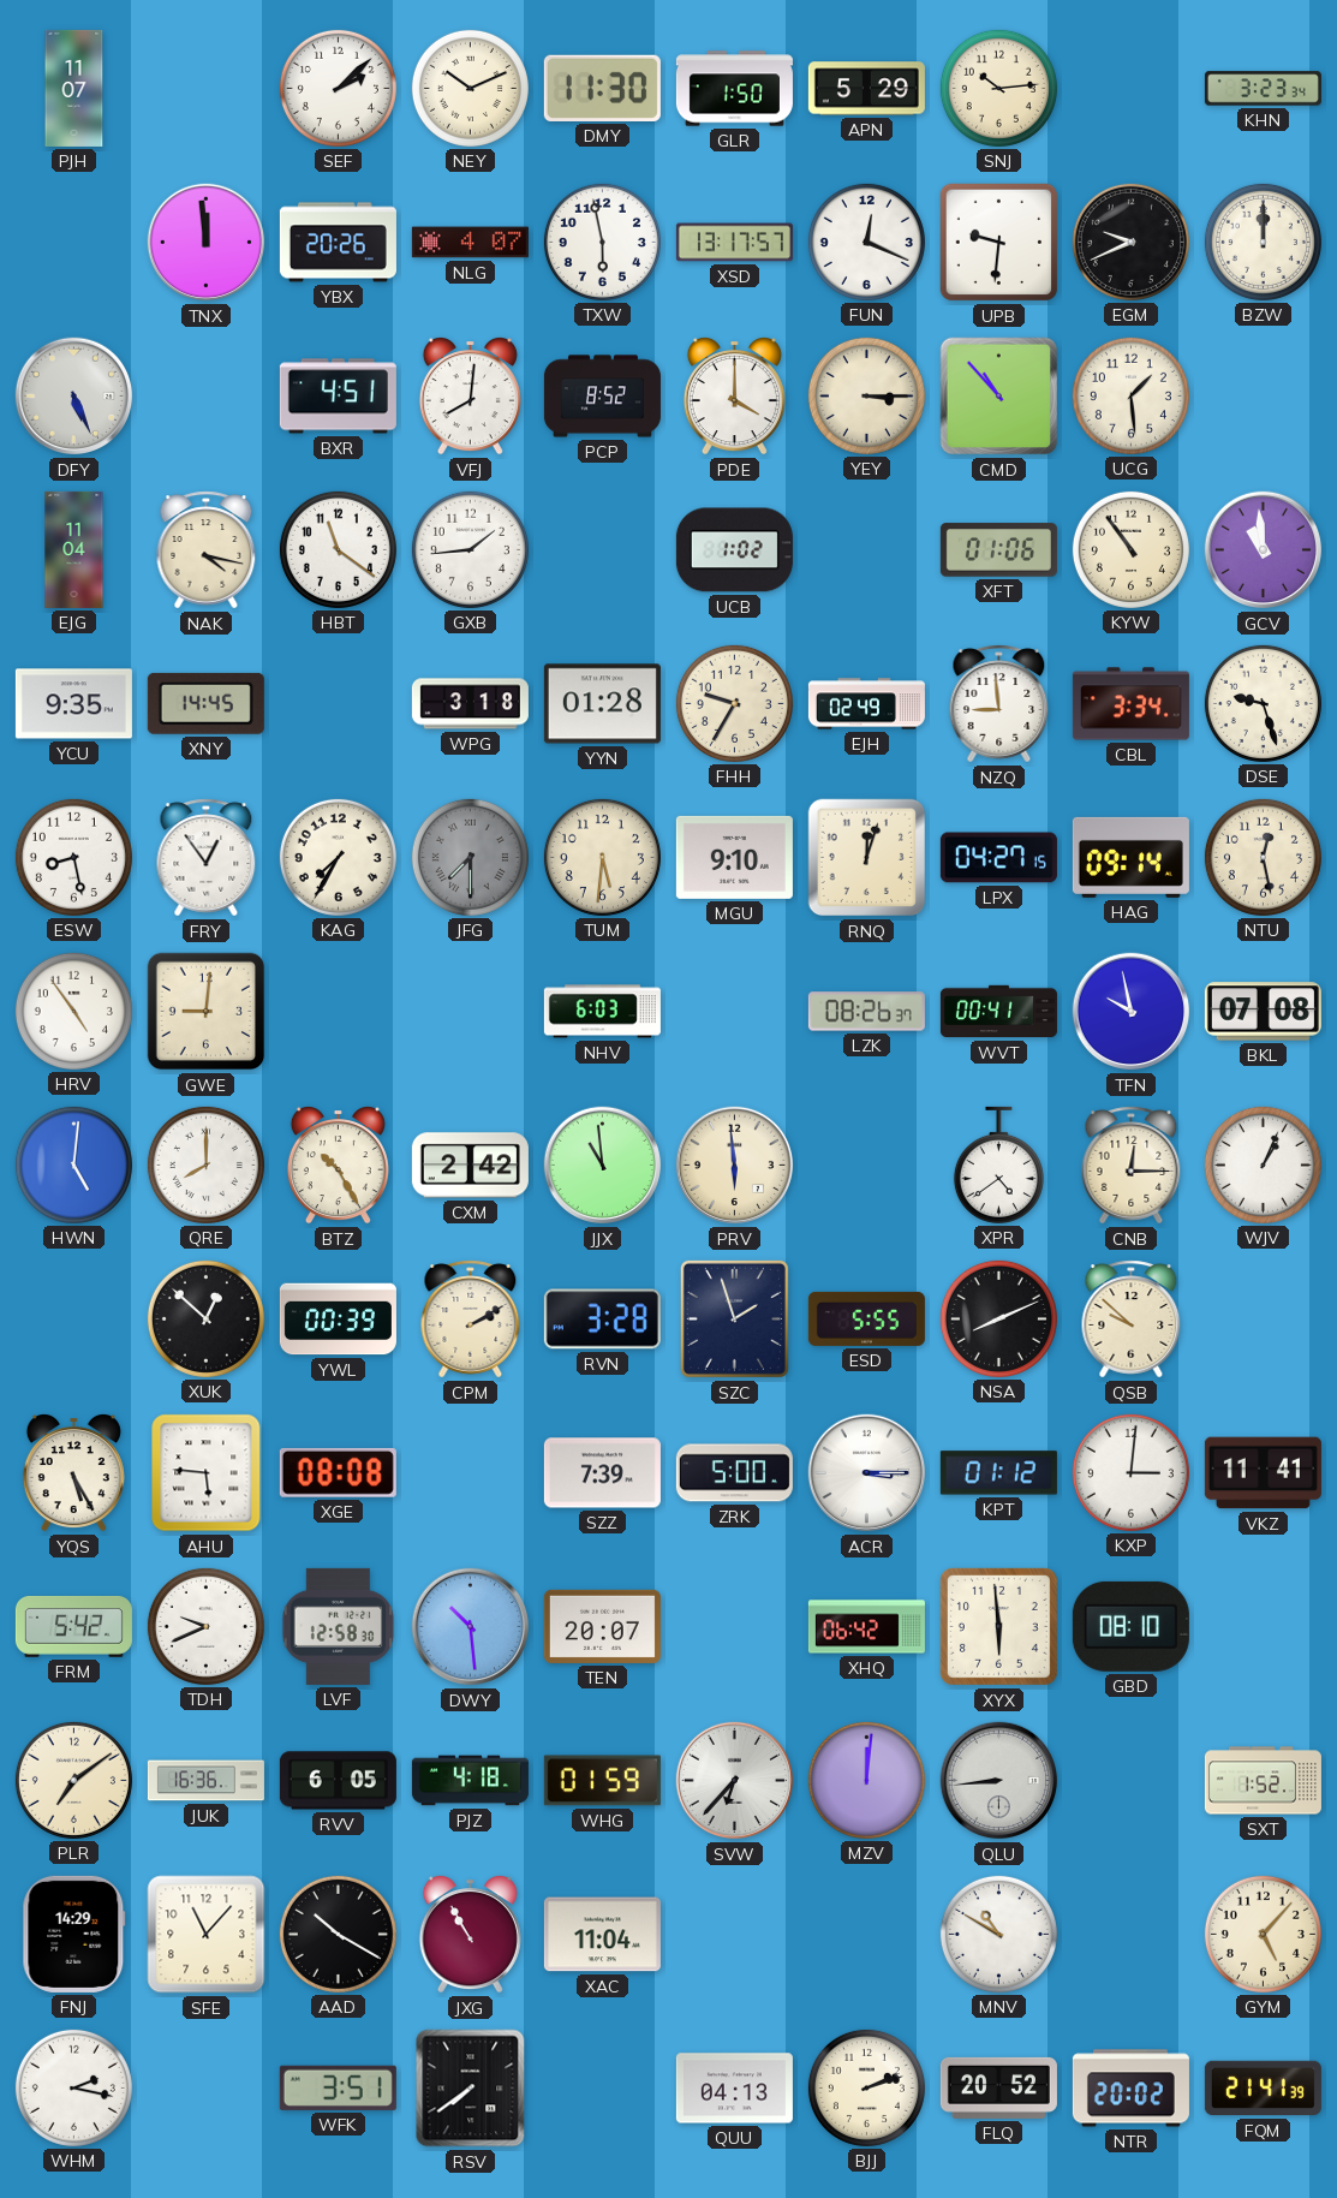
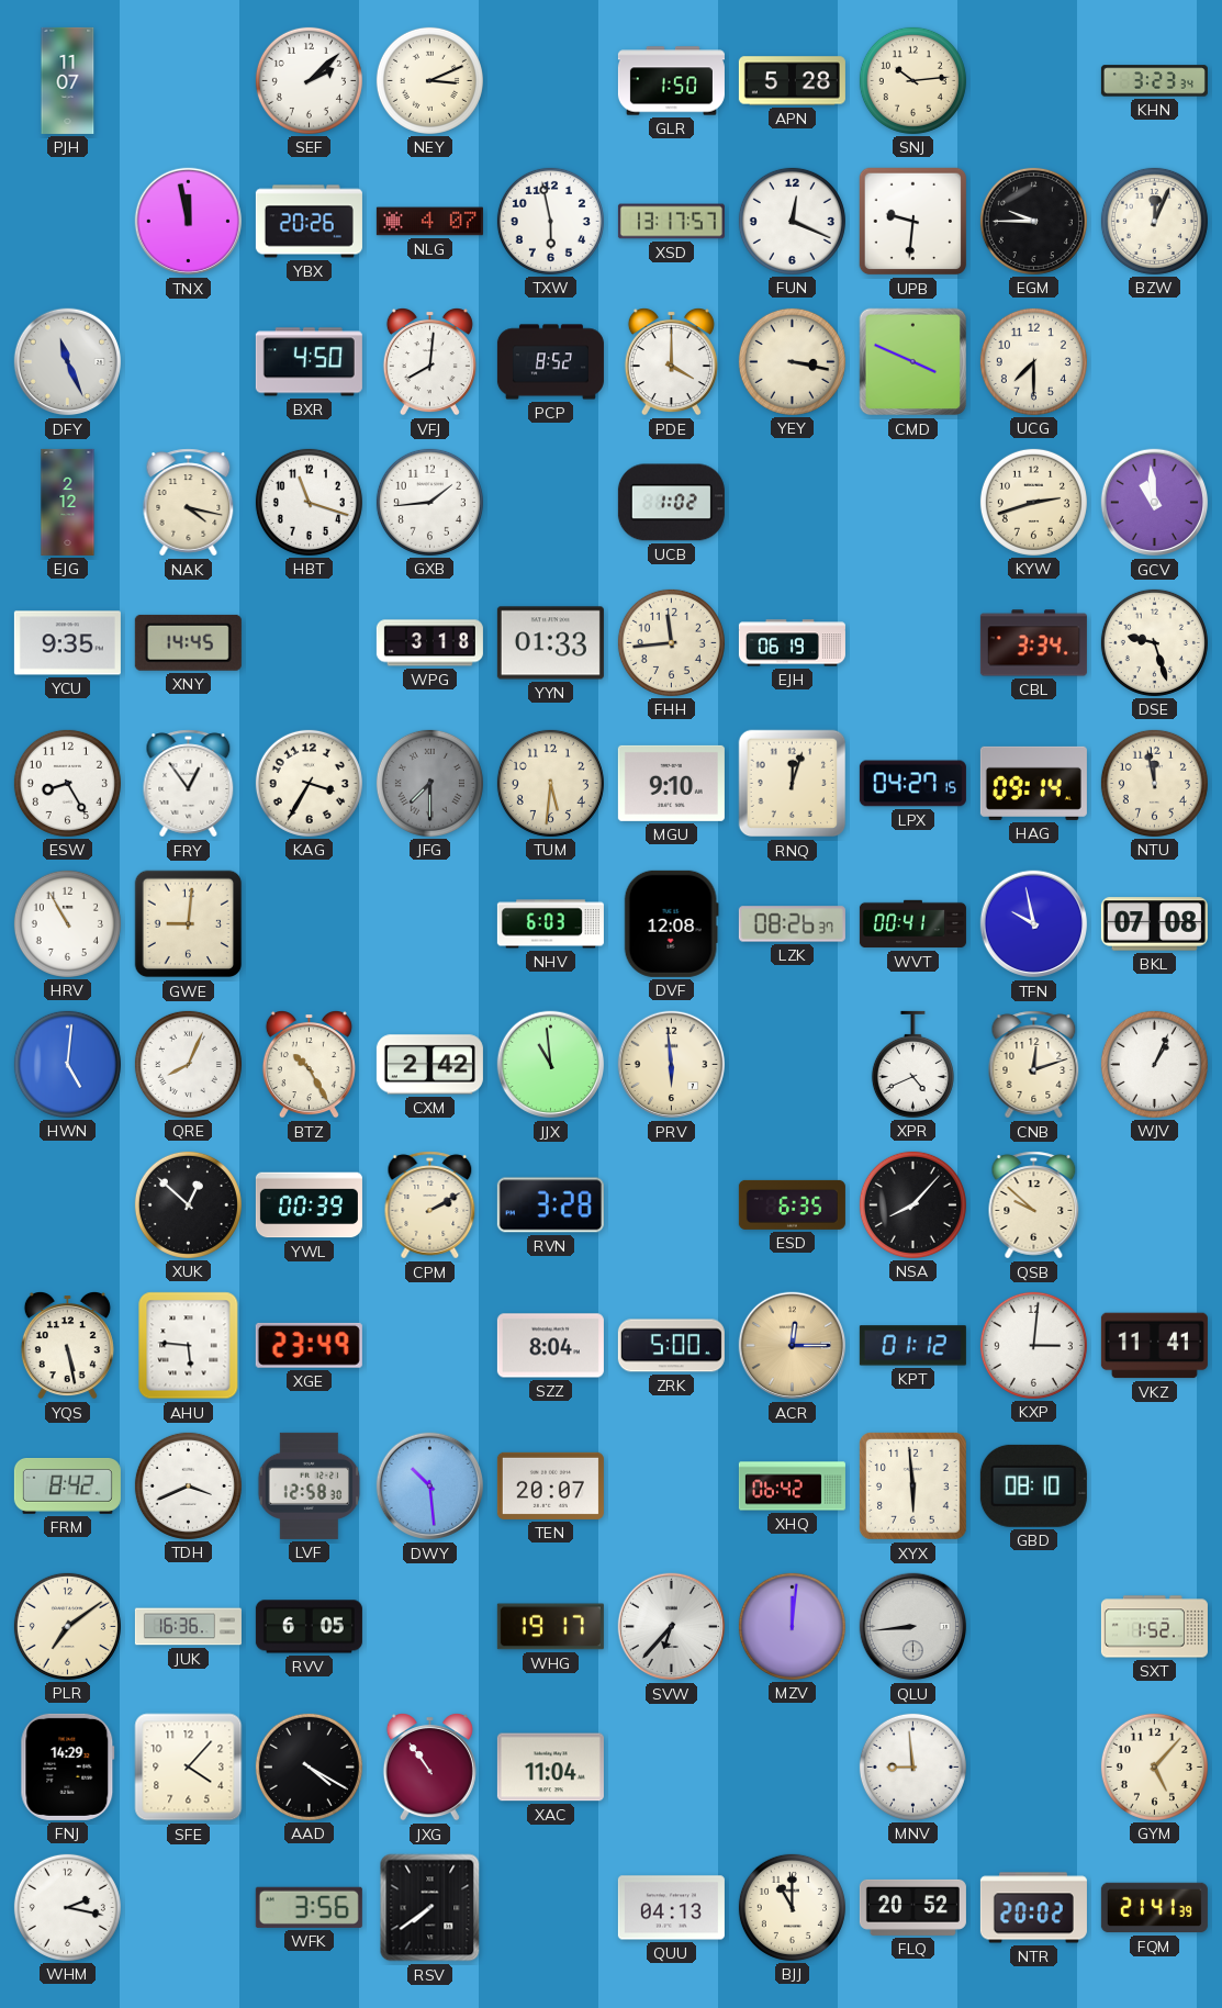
NEY: 10:11 -> 3:11 (429, 80)
DMY: 11:30 -> none (602, 88)
APN: 5:29 -> 5:28 (792, 81)
TNX: 11:59 -> 11:58 (189, 222)
EGM: 9:41 -> 9:45 (1033, 221)
BZW: 12:00 -> 12:04 (1154, 221)
DFY: 5:26 -> 11:26 (68, 362)
BXR: 4:51 -> 4:50 (309, 362)
YEY: 3:15 -> 3:17 (792, 361)
CMD: 10:53 -> 3:49 (913, 362)
UCG: 1:29 -> 7:30 (1033, 361)
EJG: 11:04 -> 2:12 (68, 502)
HBT: 11:21 -> 11:18 (309, 502)
XFT: 01:06 -> none (998, 550)
KYW: 10:54 -> 2:42 (1033, 502)
YYN: 01:28 -> 01:33 (550, 643)
FHH: 9:35 -> 11:44 (671, 642)
EJH: 02:49 -> 06:19 (792, 643)
NZQ: 8:59 -> none (999, 704)
ESW: 8:28 -> 8:25 (67, 783)
KAG: 7:35 -> 3:35 (309, 783)
NTU: 12:28 -> 11:58 (1154, 783)
HRV: 4:54 -> 10:55 (67, 923)
DVF: none -> 12:08 (671, 923)
QRE: 8:00 -> 8:04 (188, 1064)
XPR: 4:39 -> 4:41 (912, 1064)
CNB: 12:15 -> 12:12 (1034, 1065)
SZC: 1:57 -> none (734, 1318)
ESD: 5:55 -> 6:35 (792, 1204)
NSA: 8:11 -> 8:07 (912, 1204)
YQS: 5:25 -> 5:28 (67, 1346)
XGE: 08:08 -> 23:49 (309, 1345)
SZZ: 7:39 -> 8:04 (550, 1346)
ACR: 3:15 -> 12:15 (793, 1346)
ACR dial: white -> champagne (793, 1346)
FRM: 5:42 -> 8:42 (67, 1487)
TDH: 9:41 -> 3:41 (188, 1485)
PJZ: 4:18 -> none (470, 1781)
WHG: 01:59 -> 19:17 (550, 1627)
SFE: 11:07 -> 4:07 (189, 1768)
AAD: 10:20 -> 4:20 (309, 1766)
JXG: 10:55 -> 10:54 (429, 1768)
MNV: 10:50 -> 8:59 (912, 1766)
WFK: 3:51 -> 3:56 (309, 1907)
BJJ: 2:12 -> 11:00 (792, 1907)
